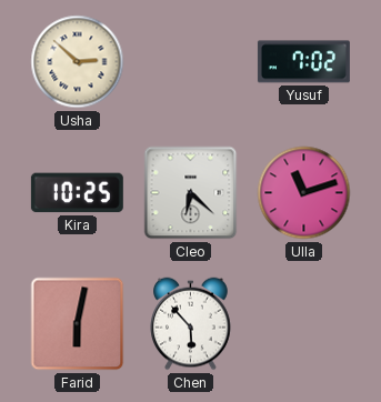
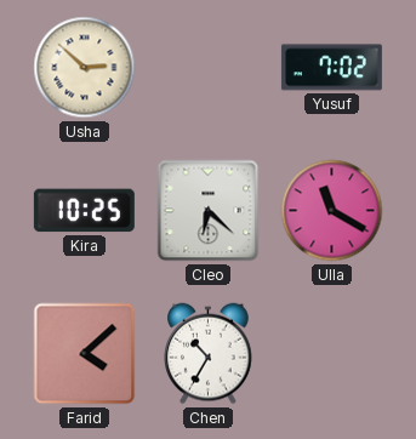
Ulla: 11:12 -> 11:20 (332, 211)
Farid: 6:02 -> 4:08 (85, 354)
Chen: 5:53 -> 10:35 (209, 354)
